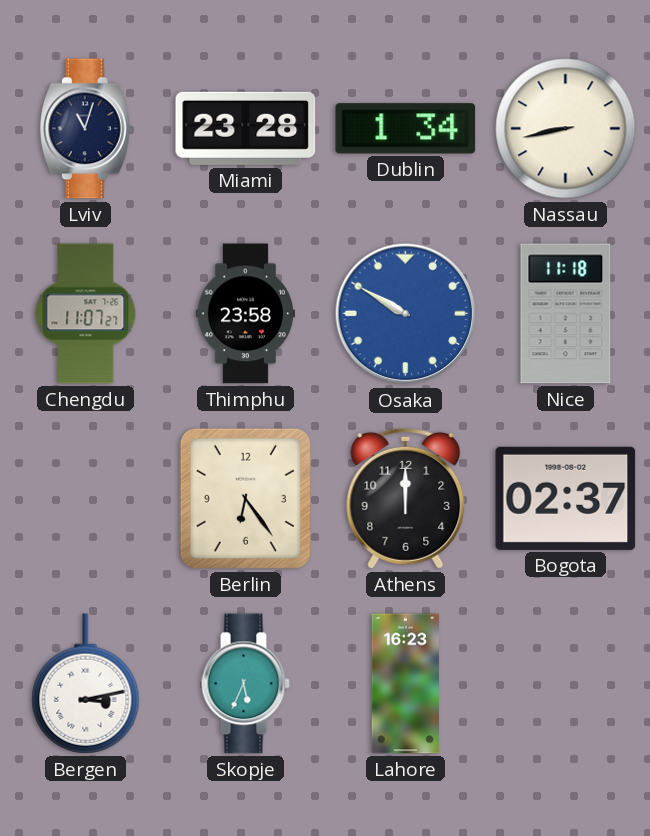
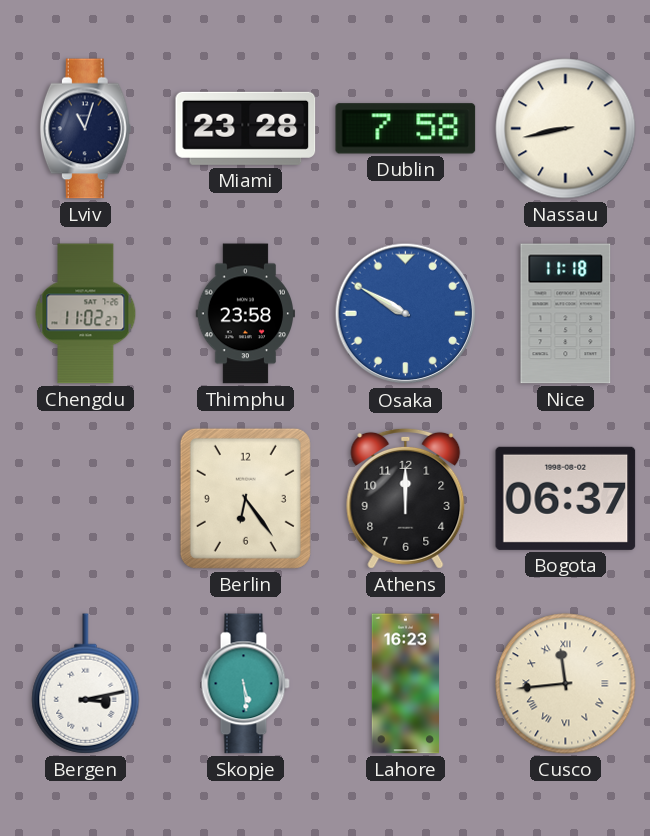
Dublin: 1:34 -> 7:58 (406, 129)
Chengdu: 11:07 -> 11:02 (86, 314)
Bogota: 02:37 -> 06:37 (566, 498)
Skopje: 5:34 -> 5:29 (245, 684)
Cusco: none -> 11:44 (566, 684)
